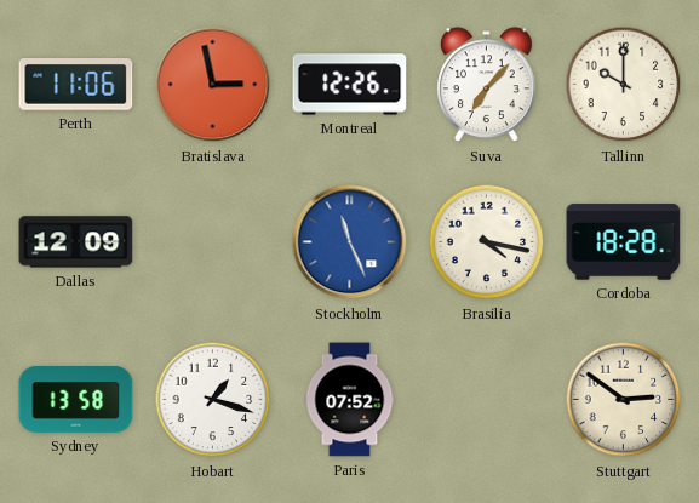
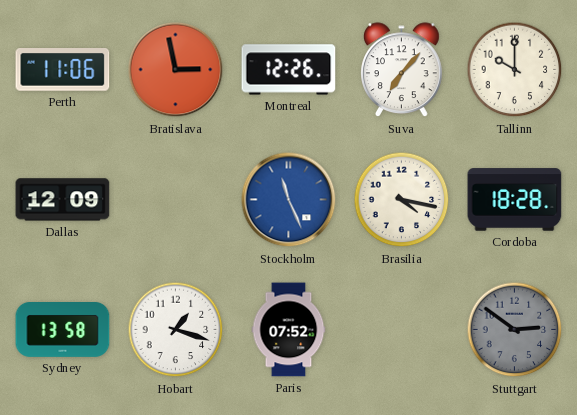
Stuttgart dial: cream -> grey (515, 330)
